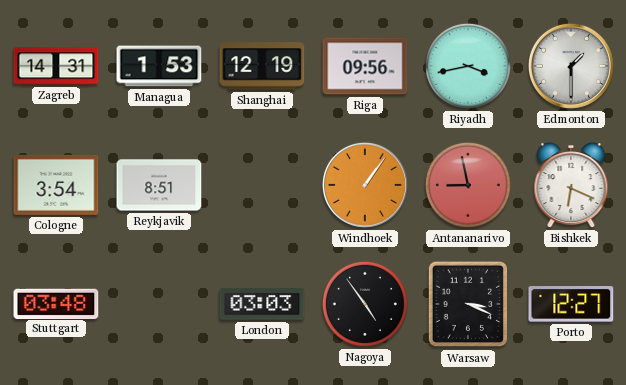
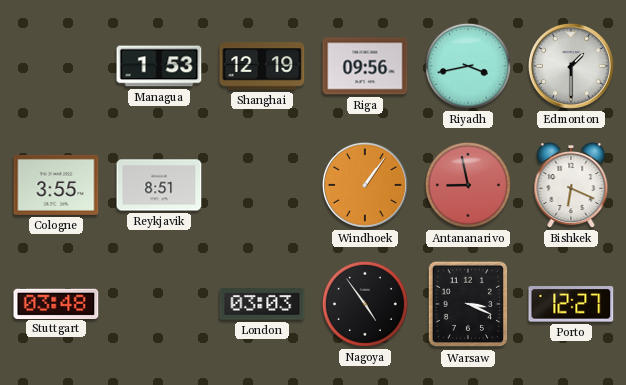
Zagreb: 14:31 -> none (56, 66)
Cologne: 3:54 -> 3:55 (56, 185)
